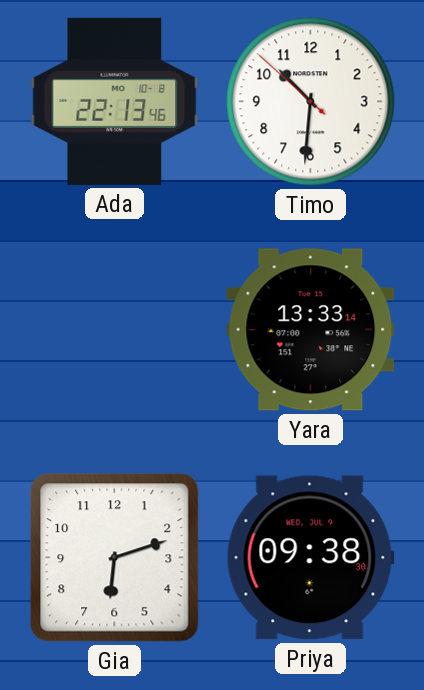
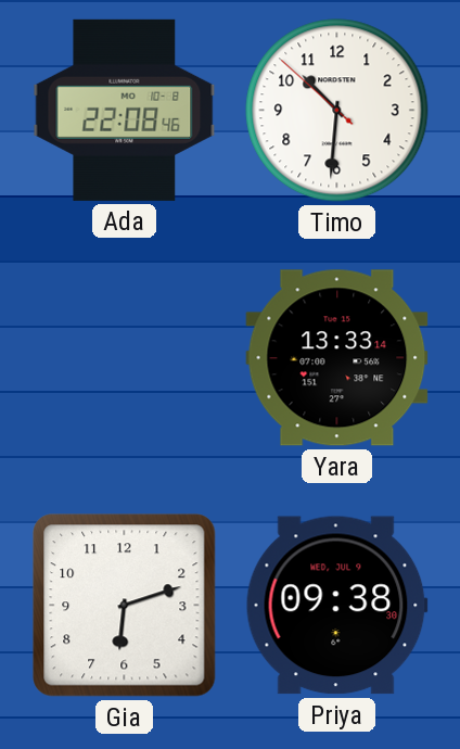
Ada: 22:13 -> 22:08 (125, 110)
